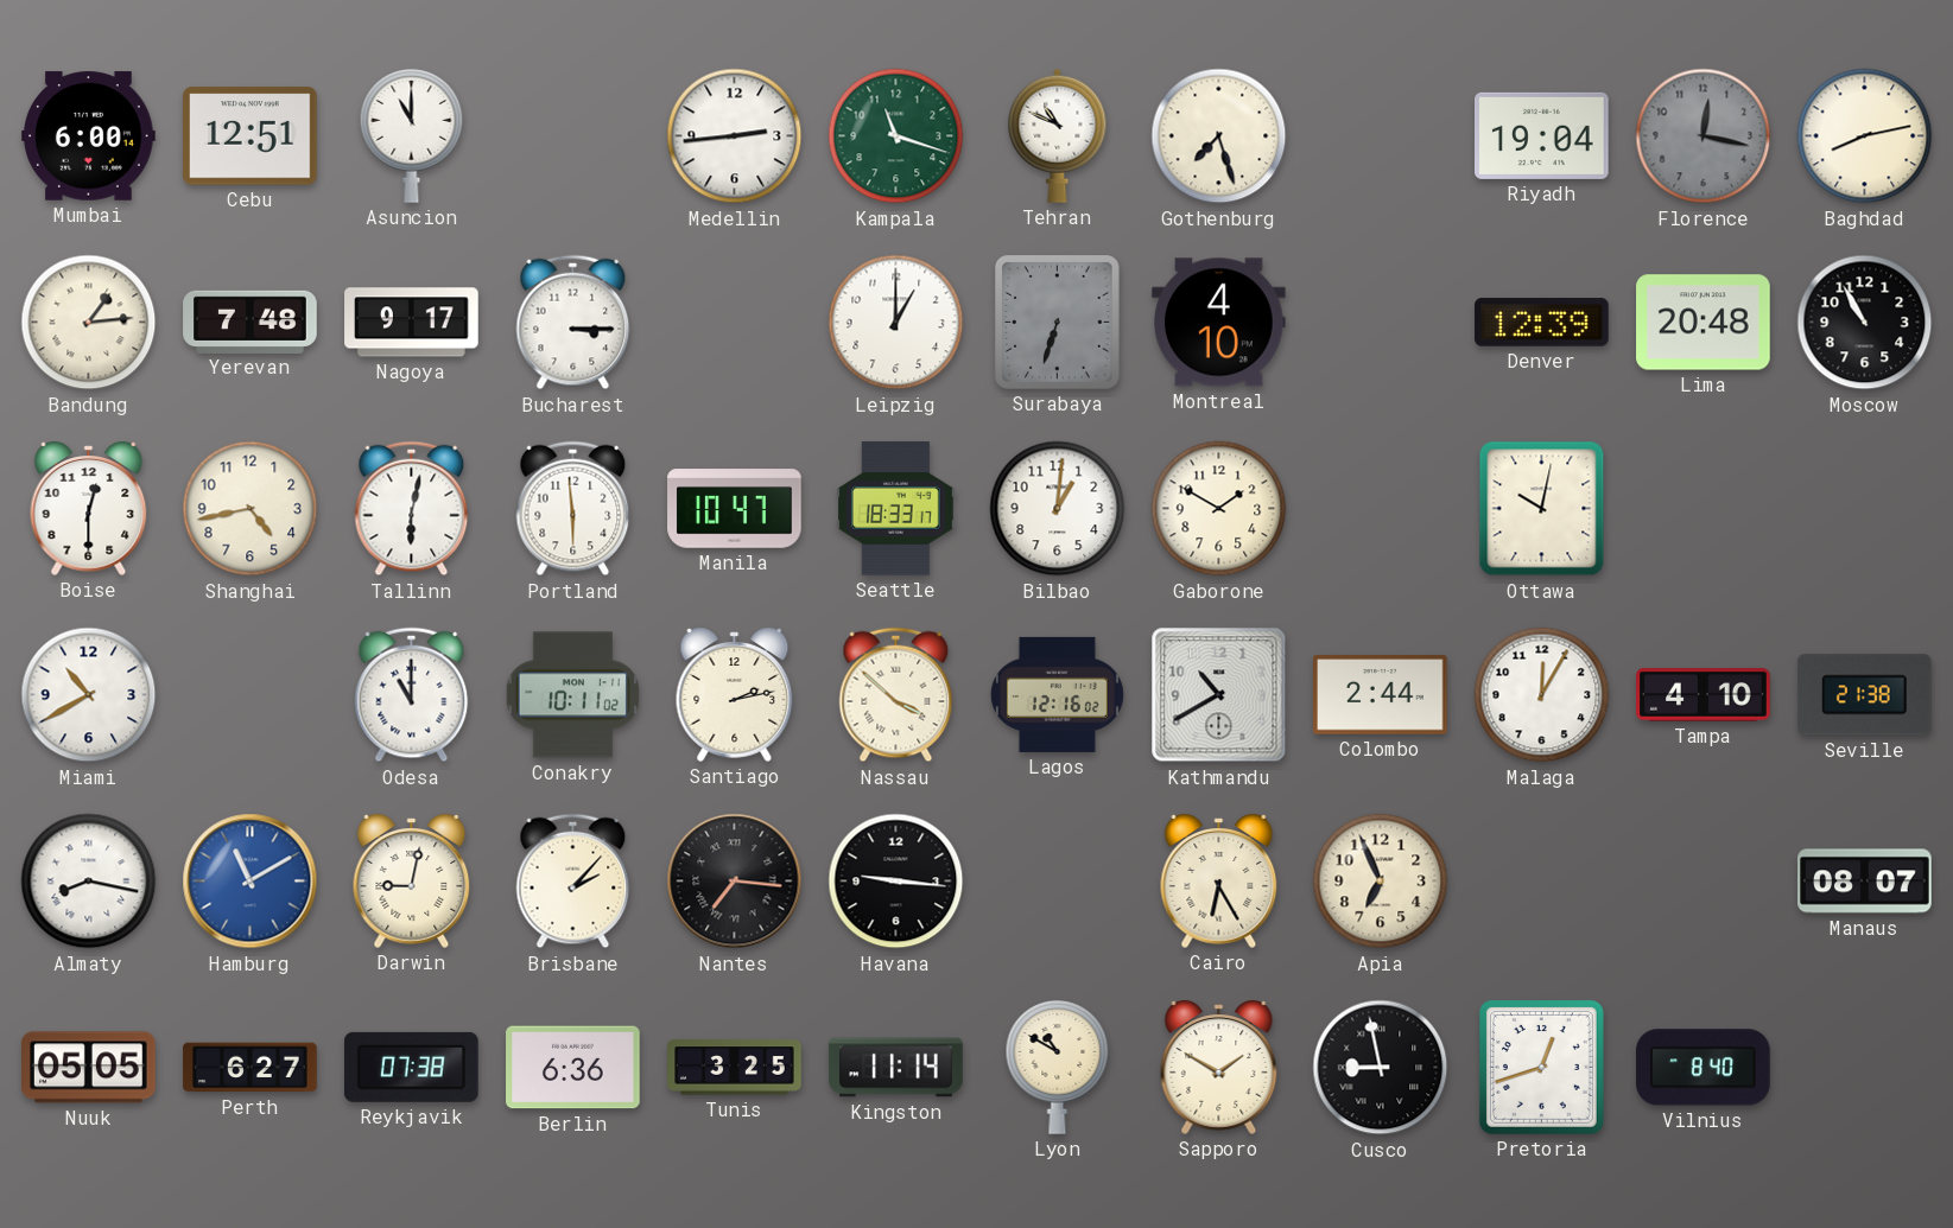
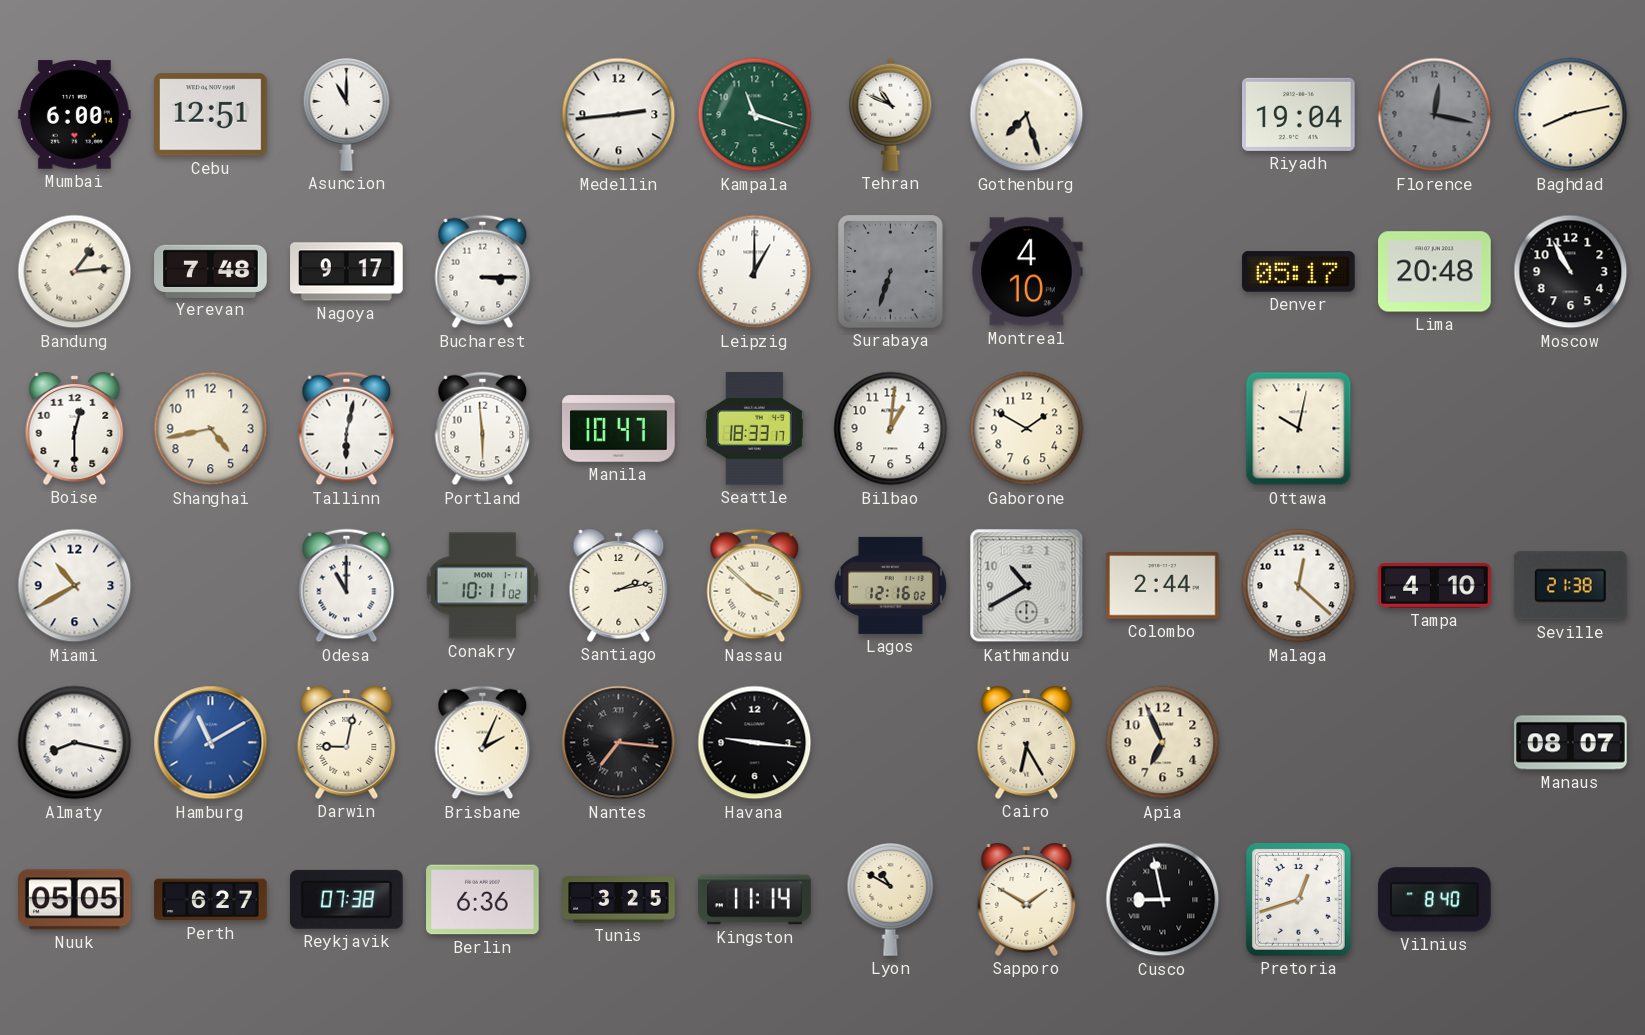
Denver: 12:39 -> 05:17 (1299, 272)
Malaga: 12:05 -> 12:22 (1299, 586)
Brisbane: 2:07 -> 2:04 (483, 743)
